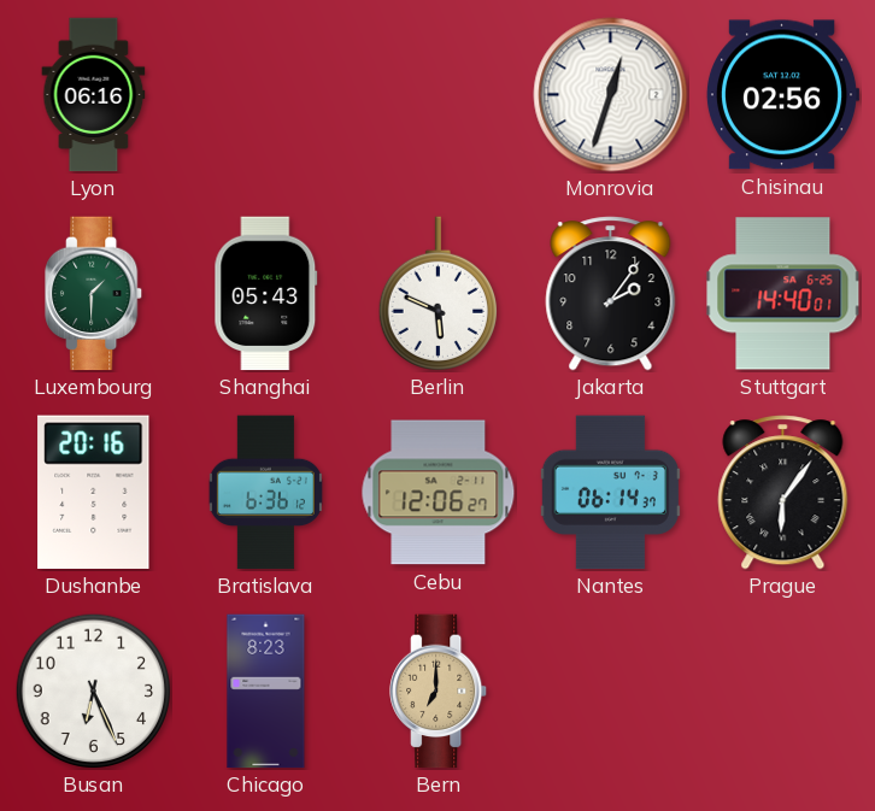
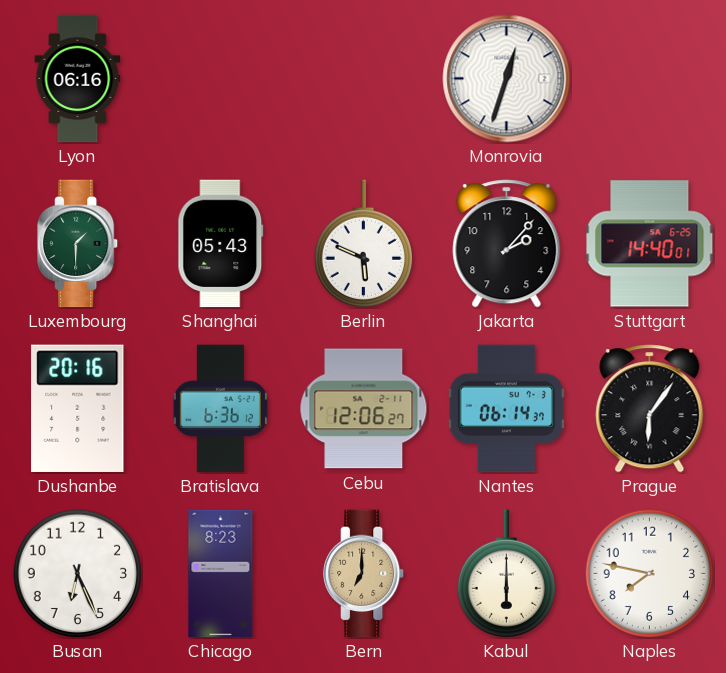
Chisinau: 02:56 -> none (782, 95)
Jakarta: 2:06 -> 2:07 (507, 244)
Kabul: none -> 6:00 (506, 574)
Naples: none -> 7:47 (649, 573)
